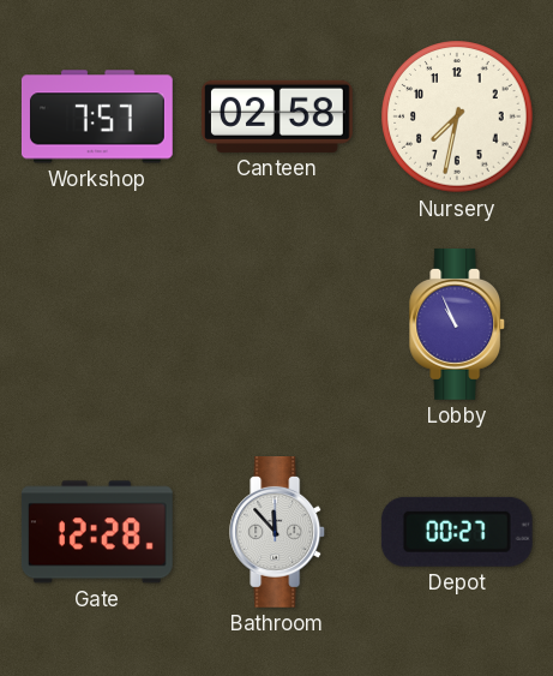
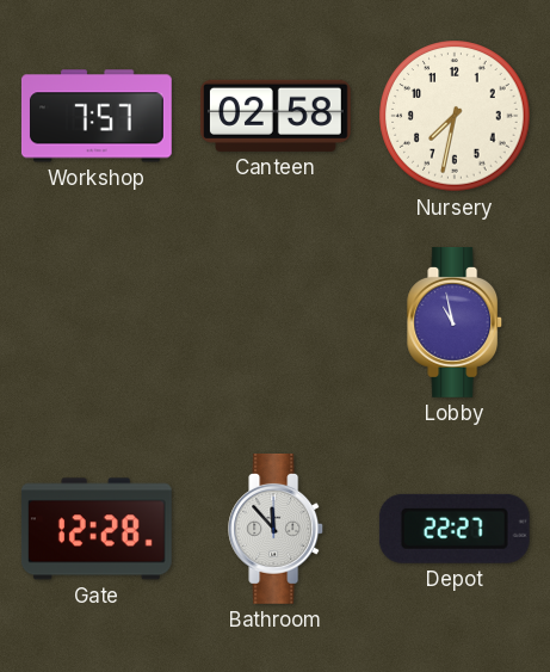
Lobby: 10:56 -> 10:58 (456, 323)
Depot: 00:27 -> 22:27 (455, 529)
